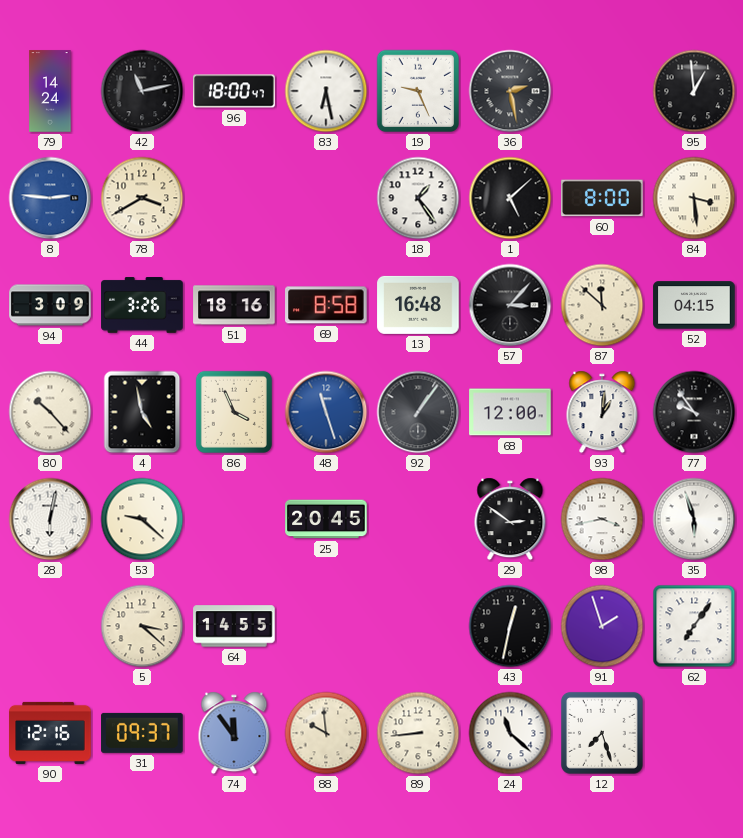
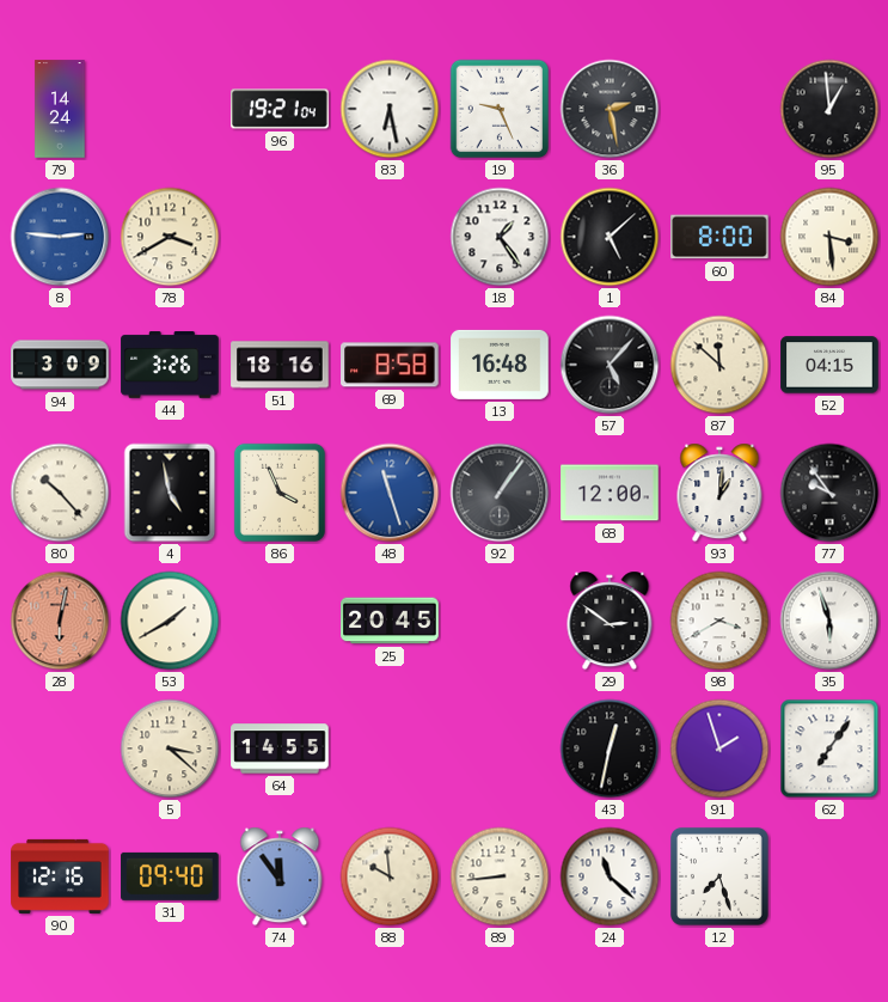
42: 11:13 -> none (142, 91)
96: 18:00 -> 19:21 (280, 109)
57: 3:07 -> 5:07 (610, 365)
28 dial: white -> salmon (60, 621)
53: 9:22 -> 1:40 (170, 621)
98: 3:43 -> 3:40 (719, 621)
31: 09:37 -> 09:40 (170, 876)
